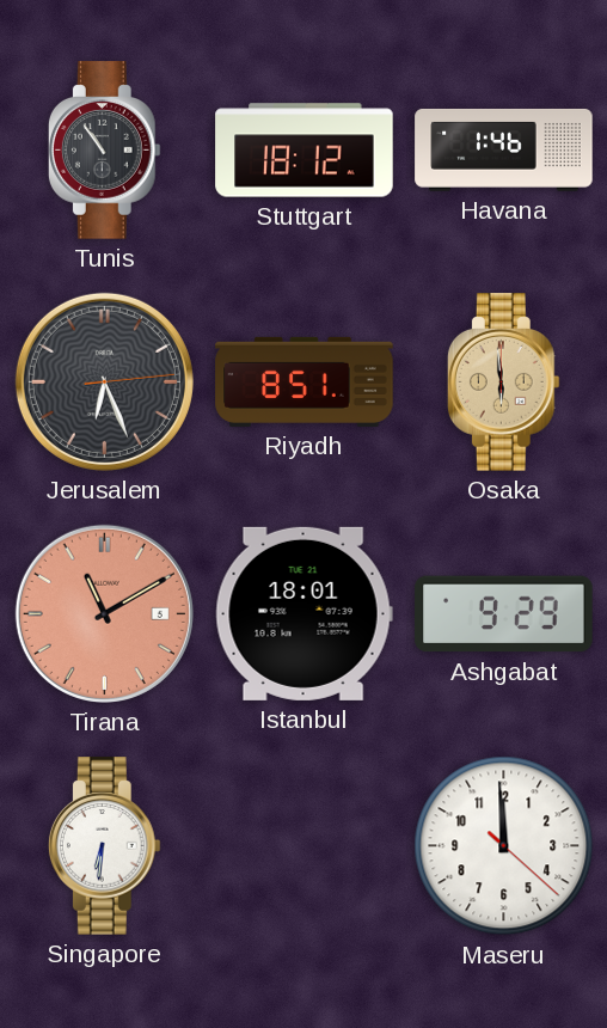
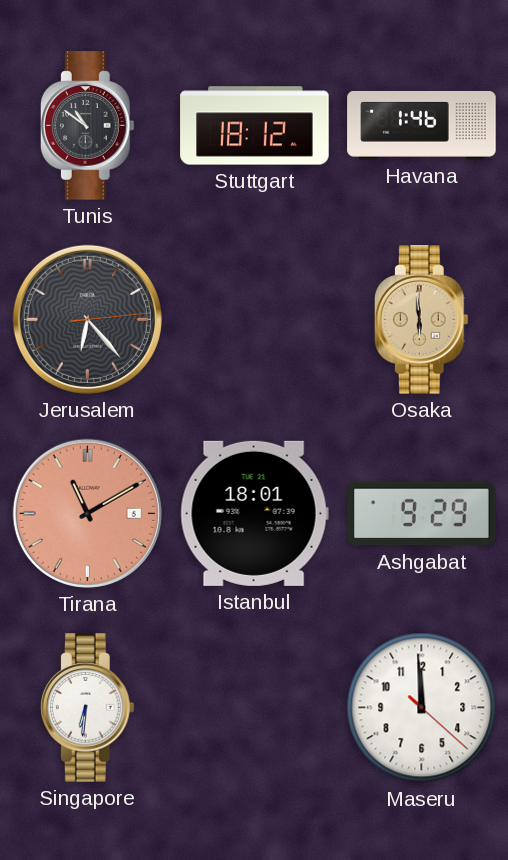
Tunis: 10:54 -> 10:51 (87, 126)
Jerusalem: 6:26 -> 6:23 (87, 319)
Riyadh: 8:51 -> none (305, 381)
